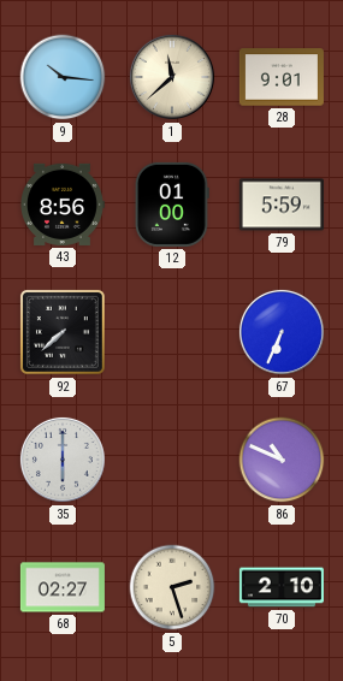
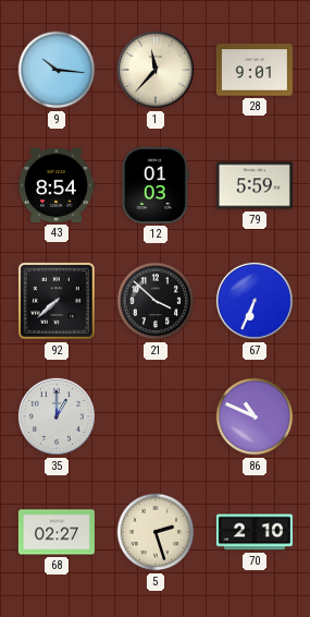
1: 11:38 -> 11:37 (156, 70)
43: 8:56 -> 8:54 (57, 185)
12: 01:00 -> 01:03 (156, 185)
21: none -> 3:52 (156, 301)
35: 6:00 -> 1:00 (57, 416)
